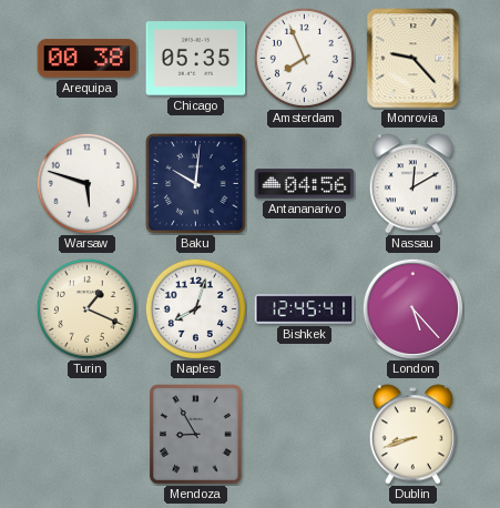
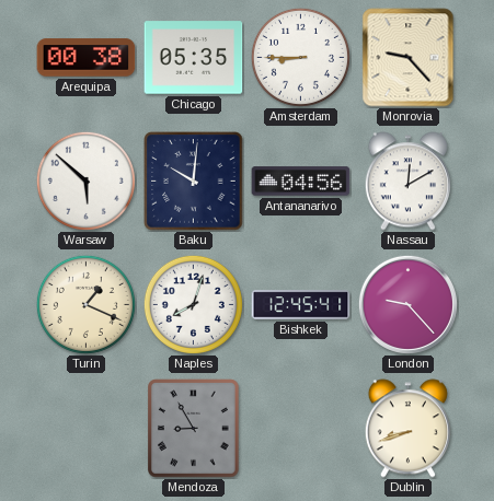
Amsterdam: 7:56 -> 8:45 (300, 57)
Warsaw: 5:48 -> 5:52 (85, 180)
London: 5:23 -> 9:23 (407, 304)
